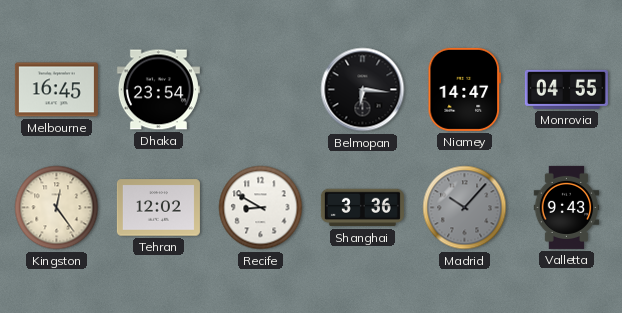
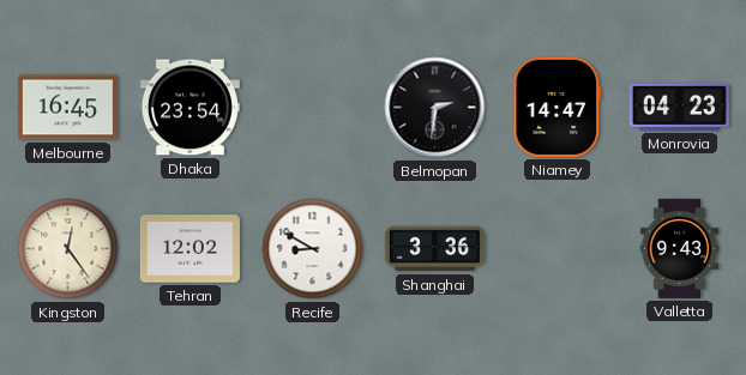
Belmopan: 6:16 -> 2:31 (435, 108)
Monrovia: 04:55 -> 04:23 (679, 107)
Madrid: 10:07 -> none (465, 208)
